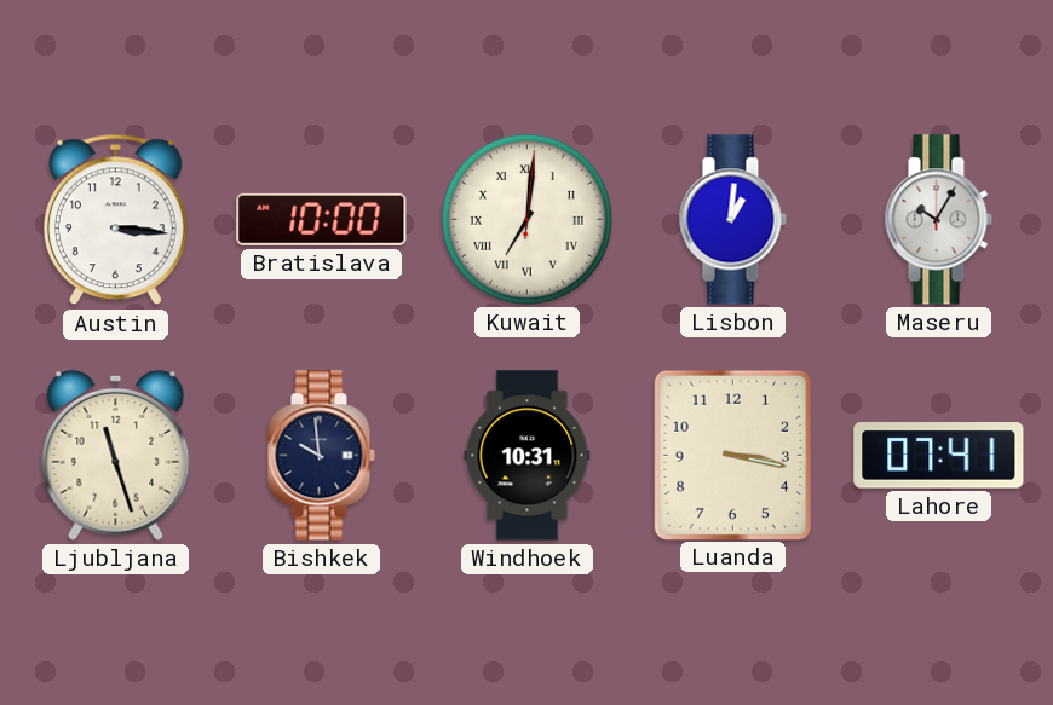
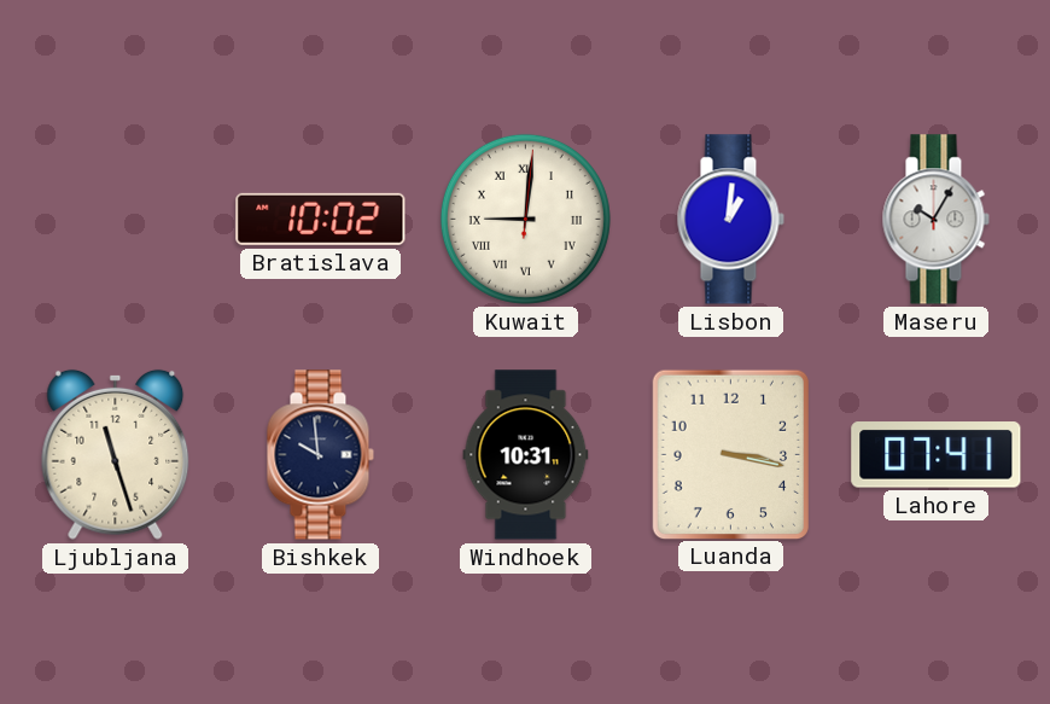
Austin: 3:16 -> none (115, 220)
Bratislava: 10:00 -> 10:02 (321, 219)
Kuwait: 7:01 -> 9:01 (525, 219)
